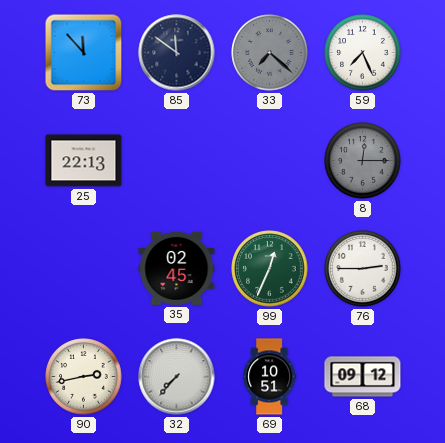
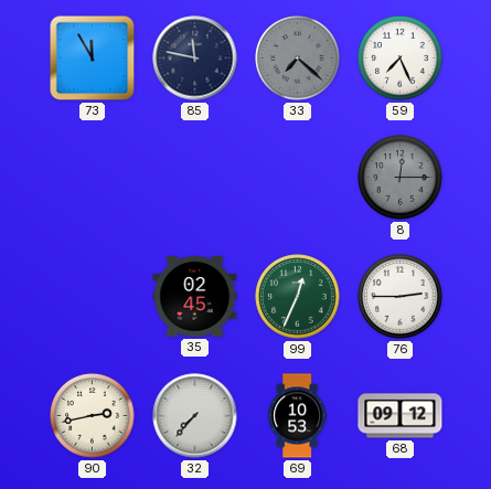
73: 11:53 -> 11:55 (93, 59)
85: 11:51 -> 11:47 (195, 59)
25: 22:13 -> none (84, 161)
69: 10:51 -> 10:53 (298, 416)
